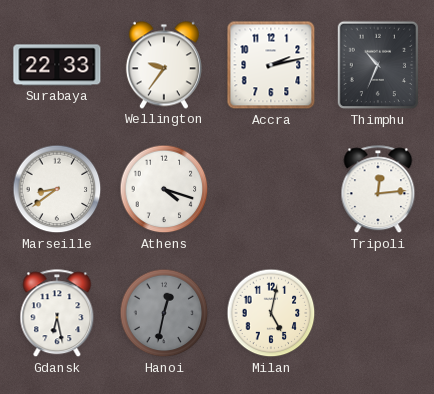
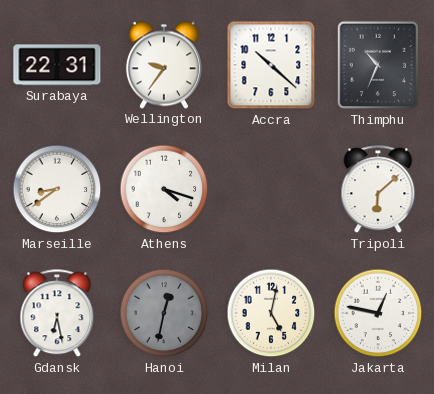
Surabaya: 22:33 -> 22:31 (57, 65)
Accra: 2:13 -> 10:22 (271, 65)
Tripoli: 12:14 -> 6:08 (378, 190)
Jakarta: none -> 12:47 (378, 313)
